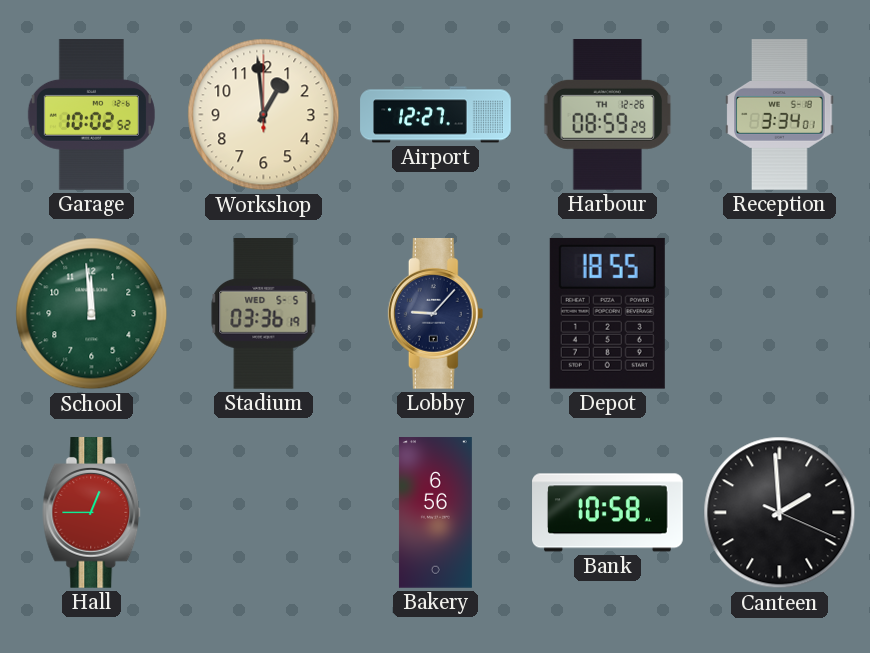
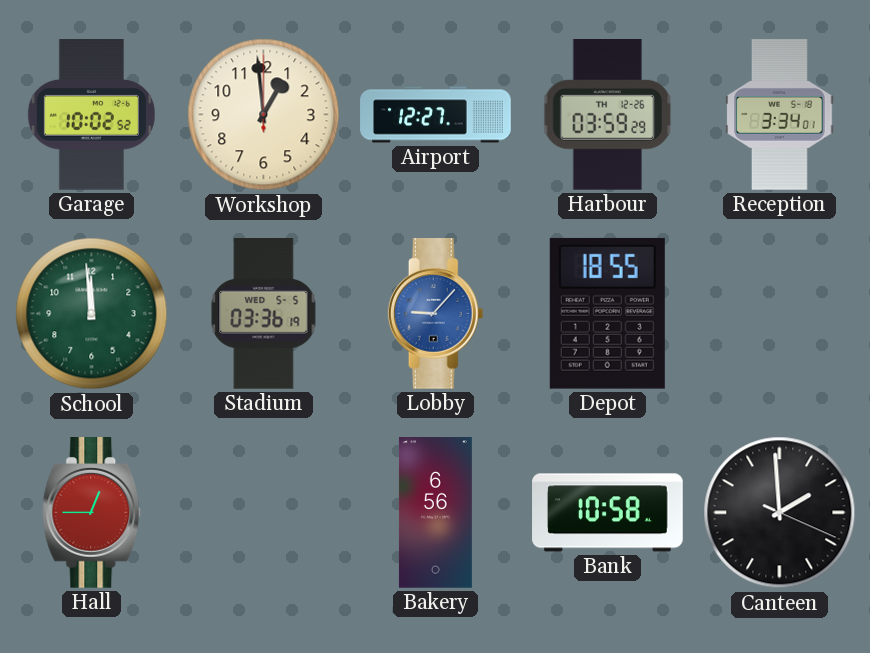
Harbour: 08:59 -> 03:59 (608, 115)
Lobby dial: navy -> blue (436, 314)
